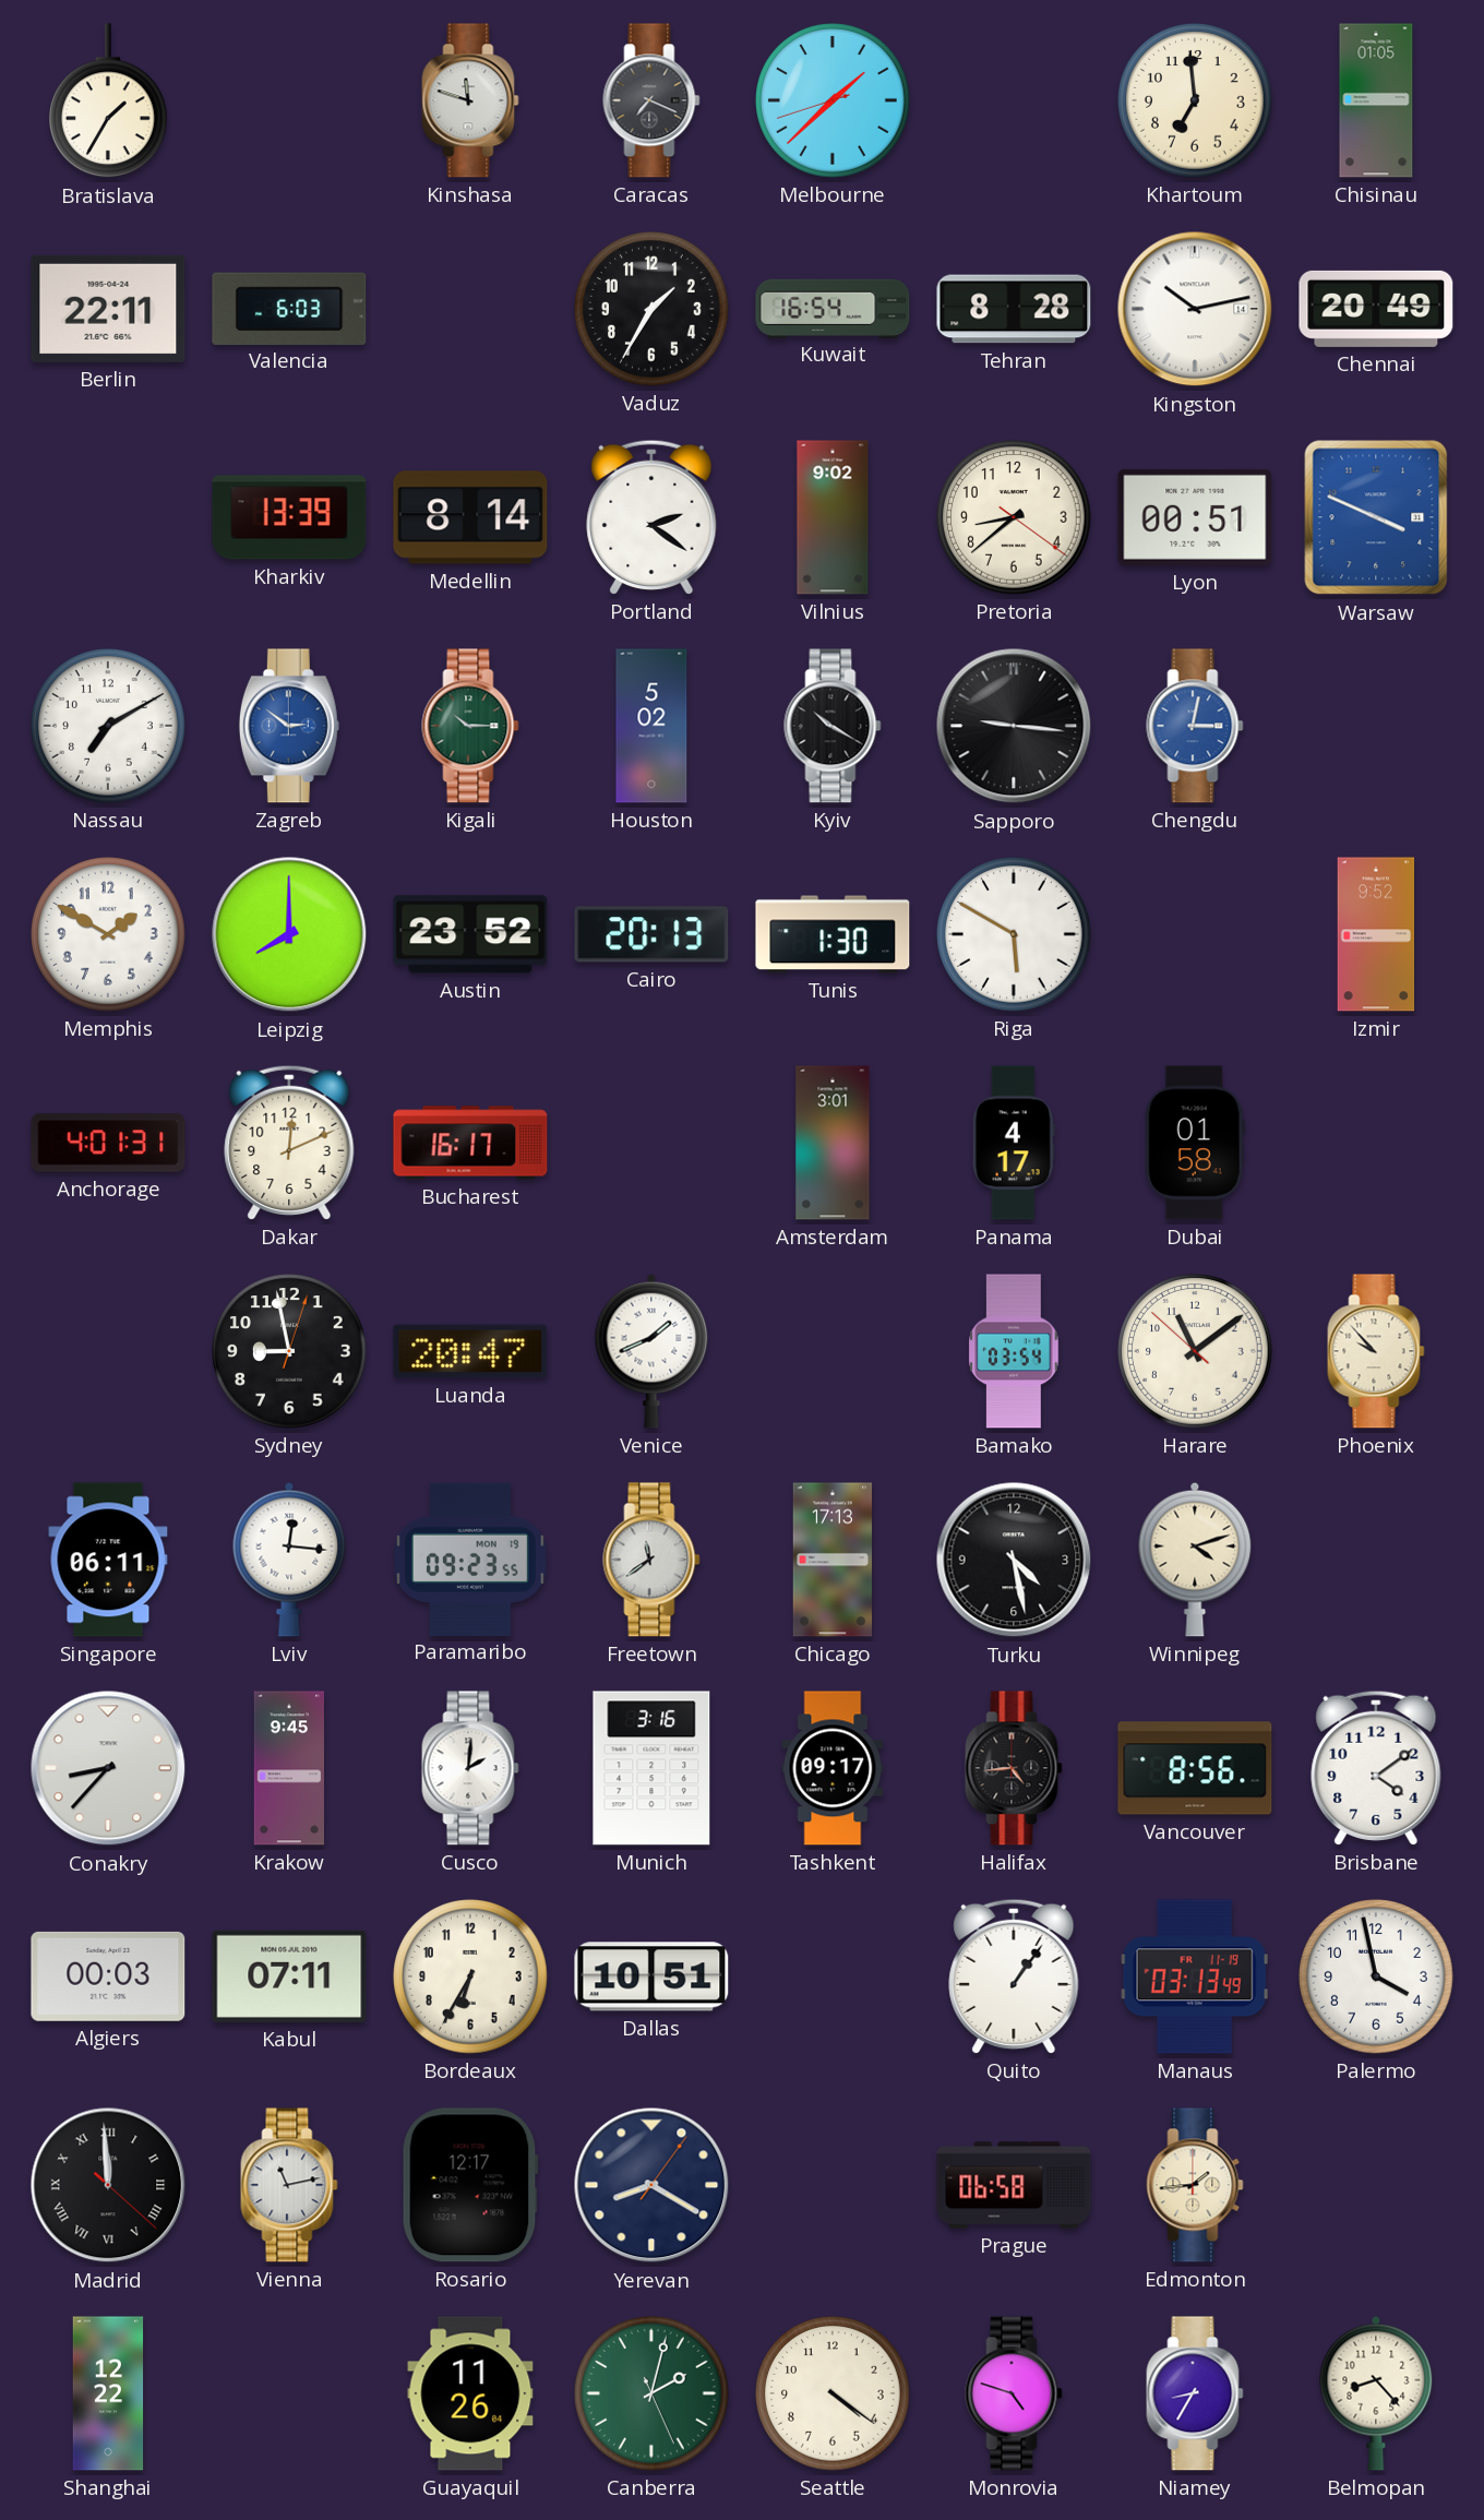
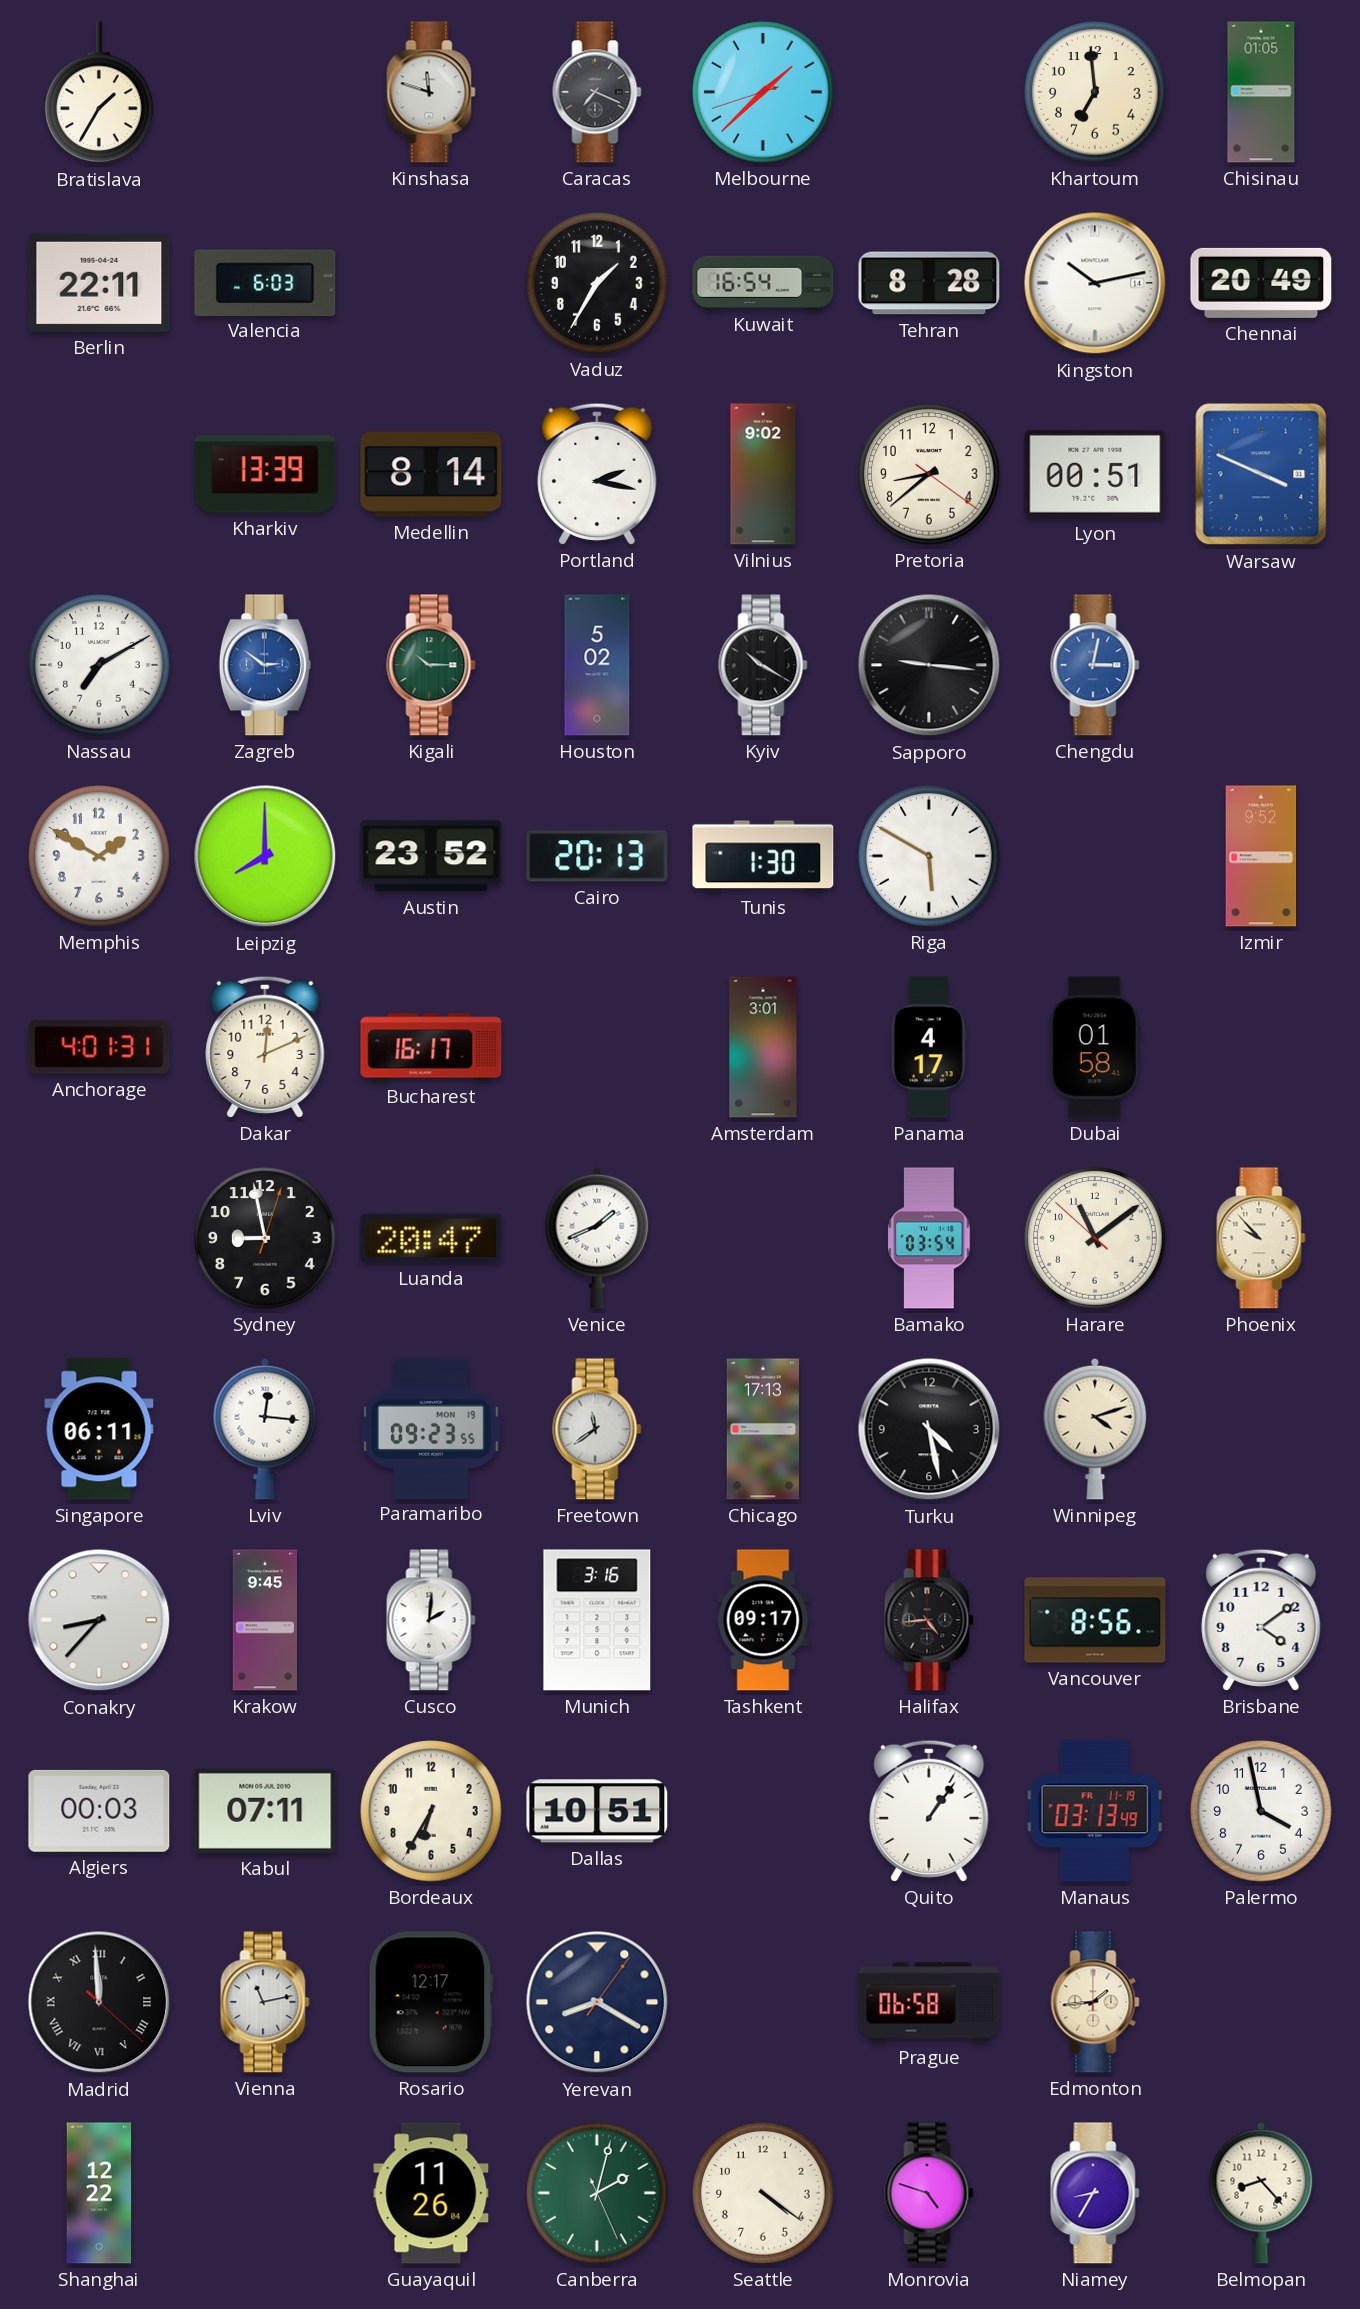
Portland: 2:21 -> 2:17 (597, 474)
